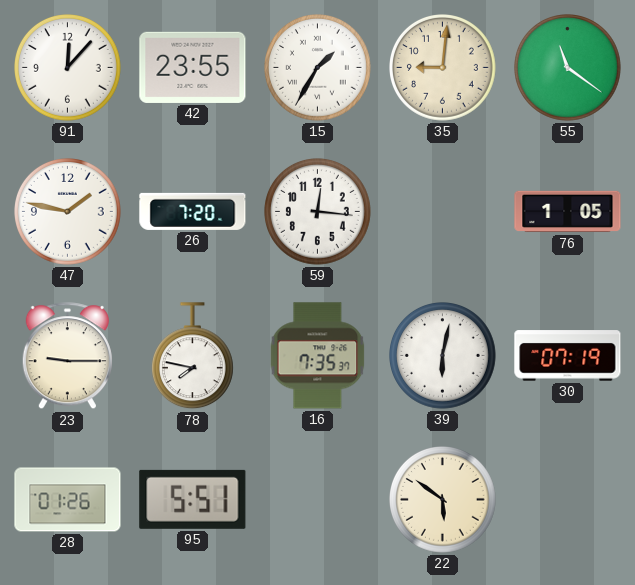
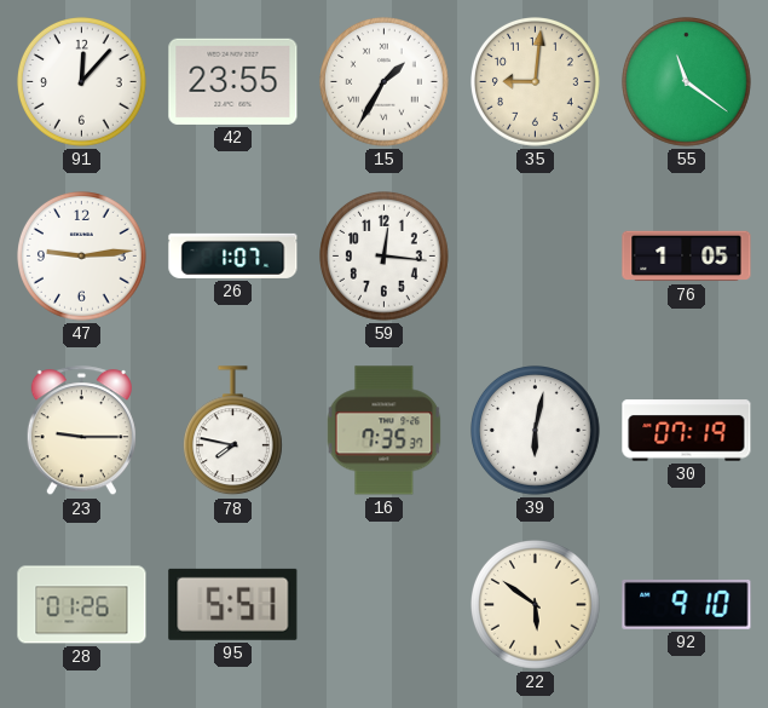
47: 1:47 -> 9:14 (82, 257)
26: 7:20 -> 1:07 (233, 255)
92: none -> 9:10 (687, 604)
